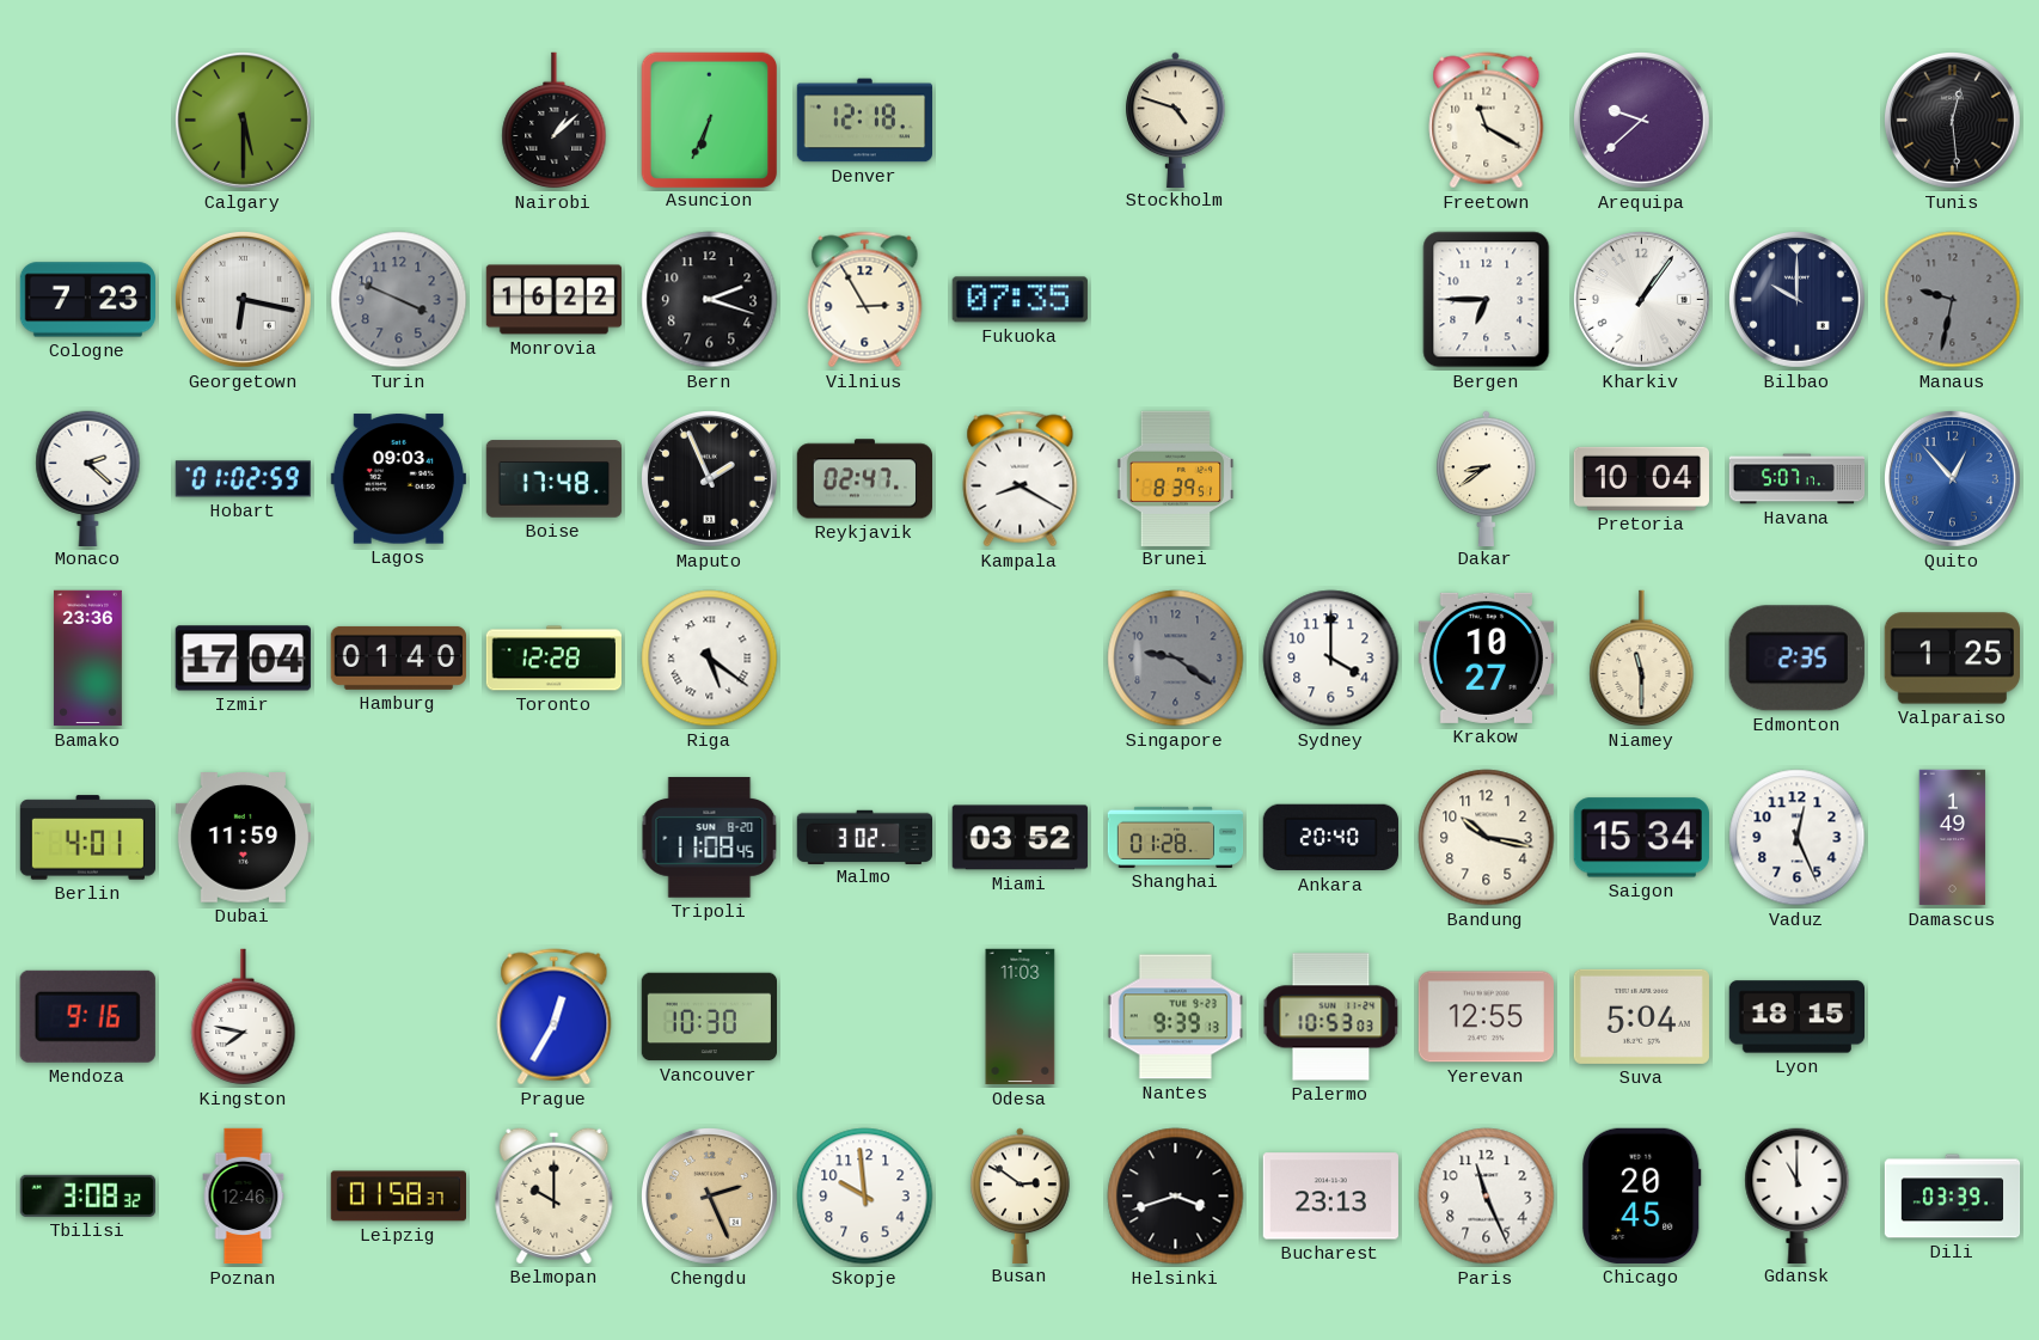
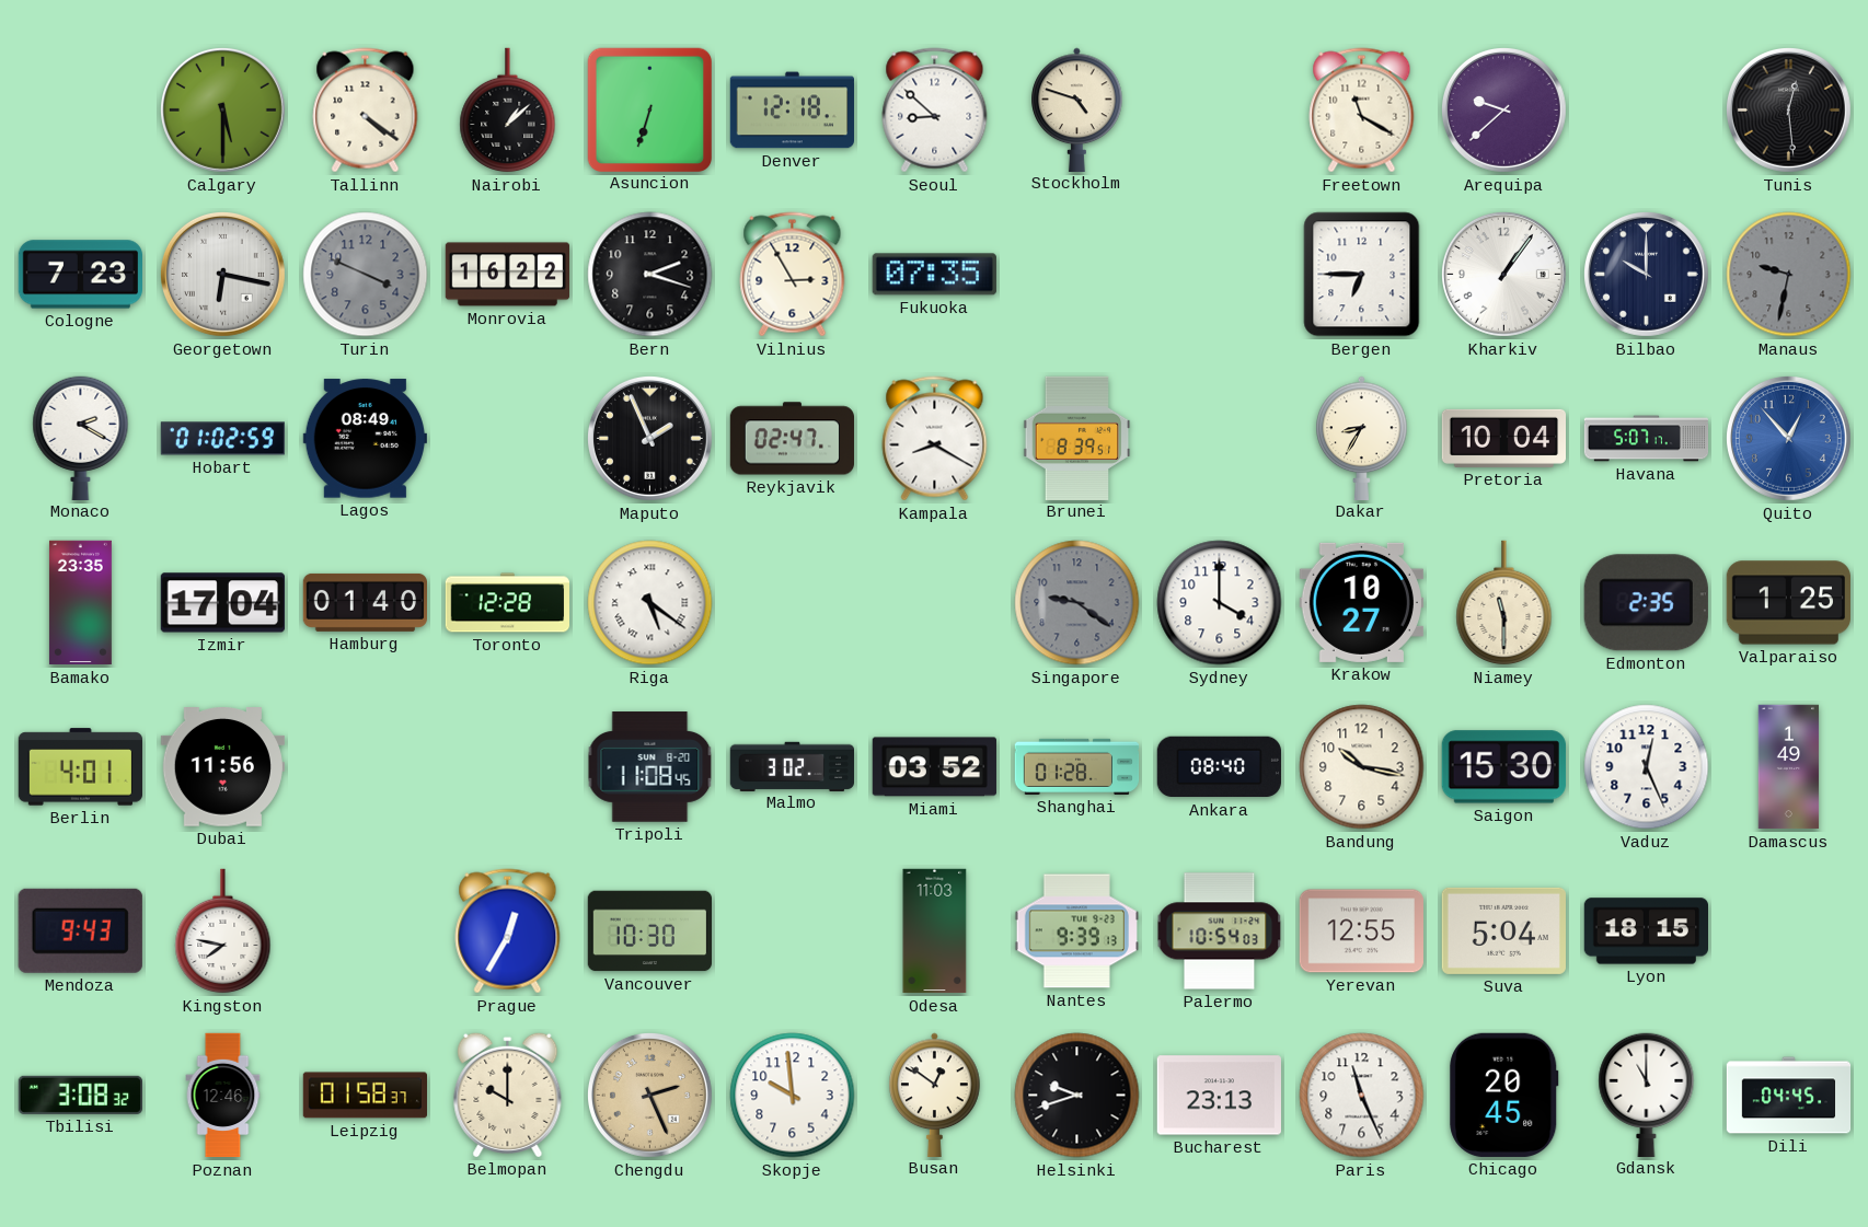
Tallinn: none -> 4:21 (366, 111)
Asuncion: 6:34 -> 6:33 (649, 109)
Seoul: none -> 8:52 (935, 111)
Monaco: 2:22 -> 2:20 (81, 438)
Lagos: 09:03 -> 08:49 (365, 439)
Boise: 17:48 -> none (555, 479)
Dakar: 8:39 -> 8:35 (1362, 438)
Bamako: 23:36 -> 23:35 (80, 603)
Dubai: 11:59 -> 11:56 (222, 767)
Ankara: 20:40 -> 08:40 (1219, 767)
Saigon: 15:34 -> 15:30 (1503, 767)
Mendoza: 9:16 -> 9:43 (80, 930)
Palermo: 10:53 -> 10:54 (1220, 931)
Busan: 2:51 -> 12:51 (935, 1095)
Helsinki: 3:42 -> 9:42 (1077, 1096)
Dili: 03:39 -> 04:45 (1789, 1096)
